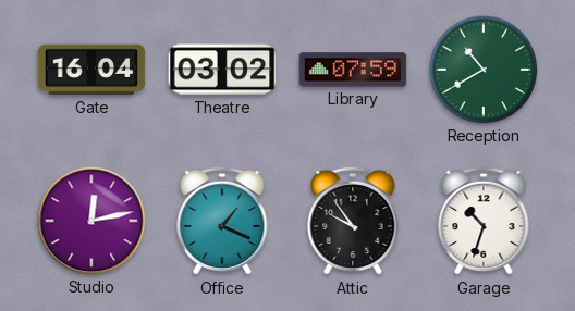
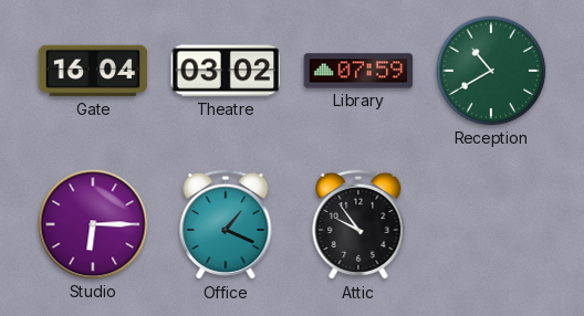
Studio: 12:13 -> 6:15 (93, 224)
Garage: 10:33 -> none (484, 221)
